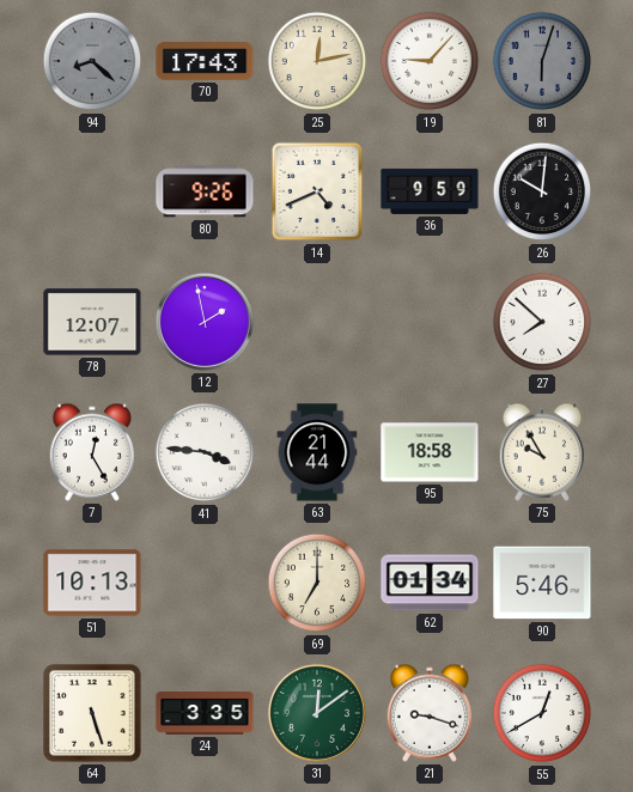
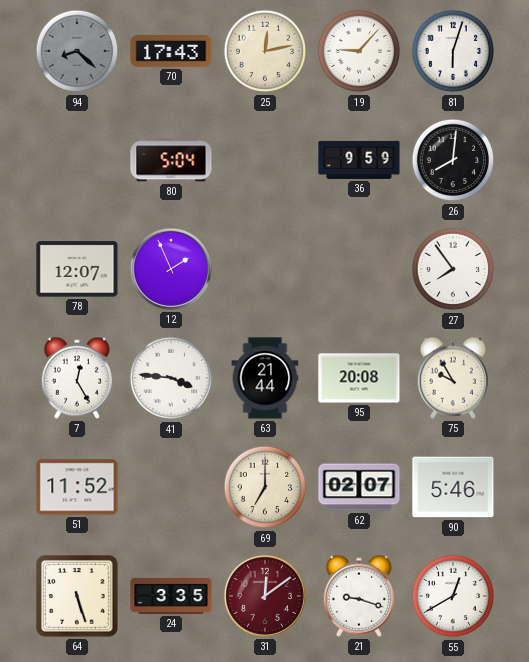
81 dial: grey -> white (453, 51)
80: 9:26 -> 5:04 (171, 160)
14: 4:41 -> none (317, 191)
26: 10:01 -> 8:01 (453, 160)
12: 1:58 -> 1:56 (171, 269)
27: 7:52 -> 7:54 (453, 269)
95: 18:58 -> 20:08 (359, 378)
51: 10:13 -> 11:52 (77, 487)
62: 01:34 -> 02:07 (359, 487)
31 dial: green -> burgundy (265, 596)
